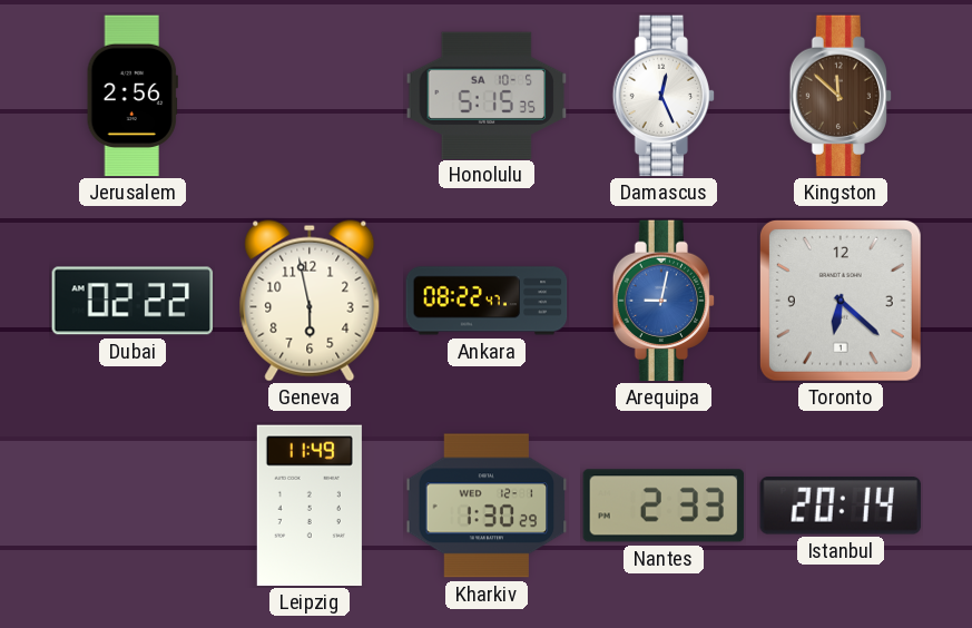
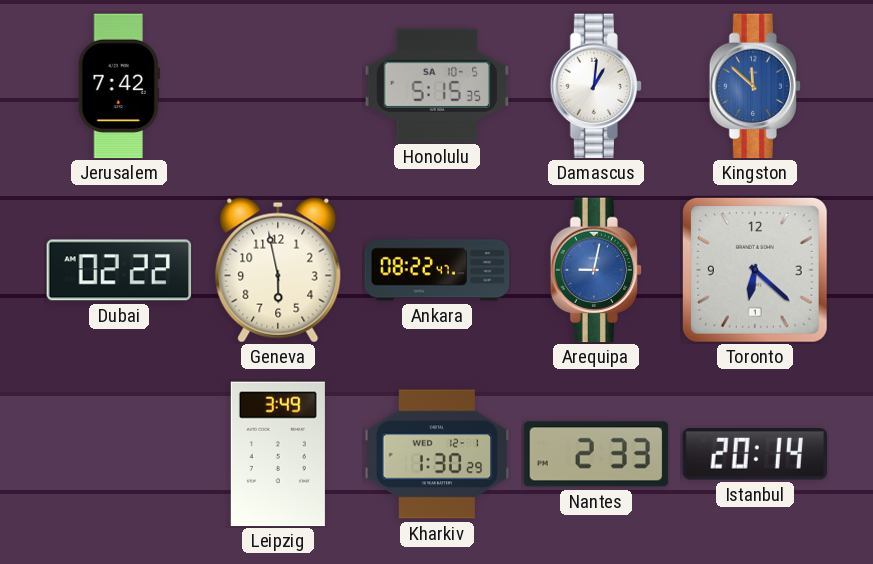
Jerusalem: 2:56 -> 7:42 (119, 86)
Damascus: 12:26 -> 1:01 (596, 86)
Kingston dial: brown -> blue (755, 86)
Leipzig: 11:49 -> 3:49 (278, 454)
